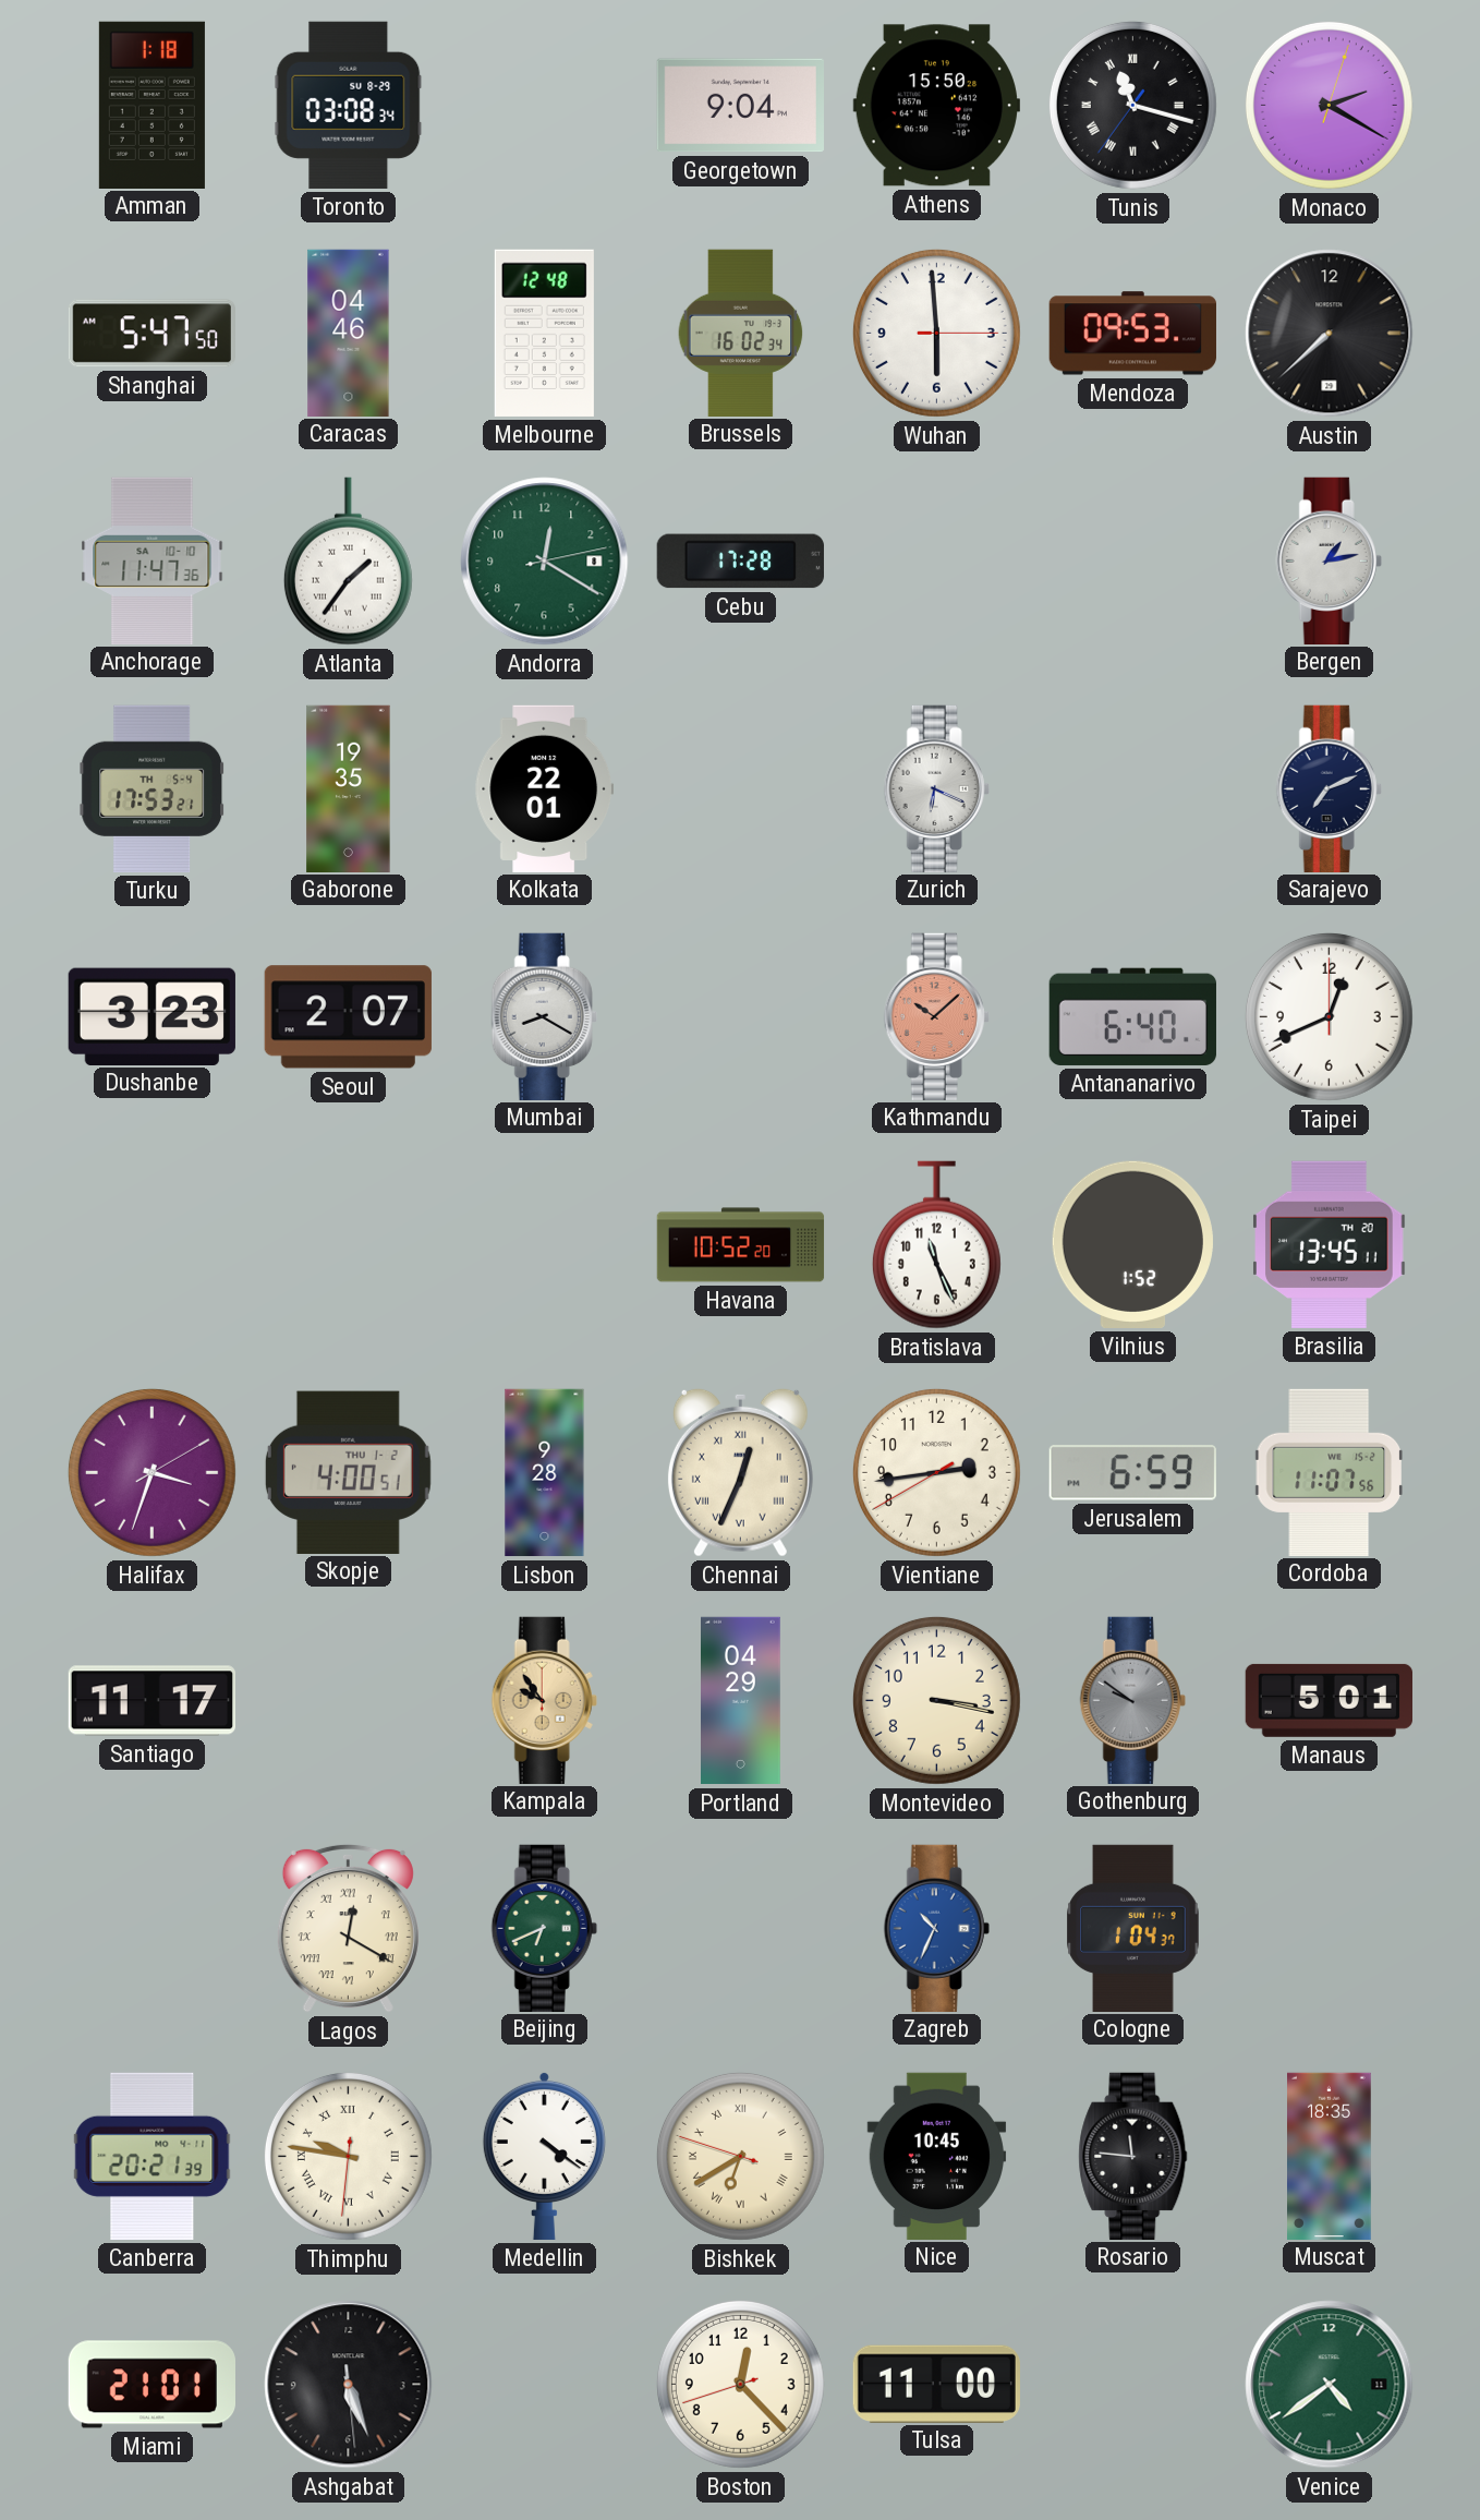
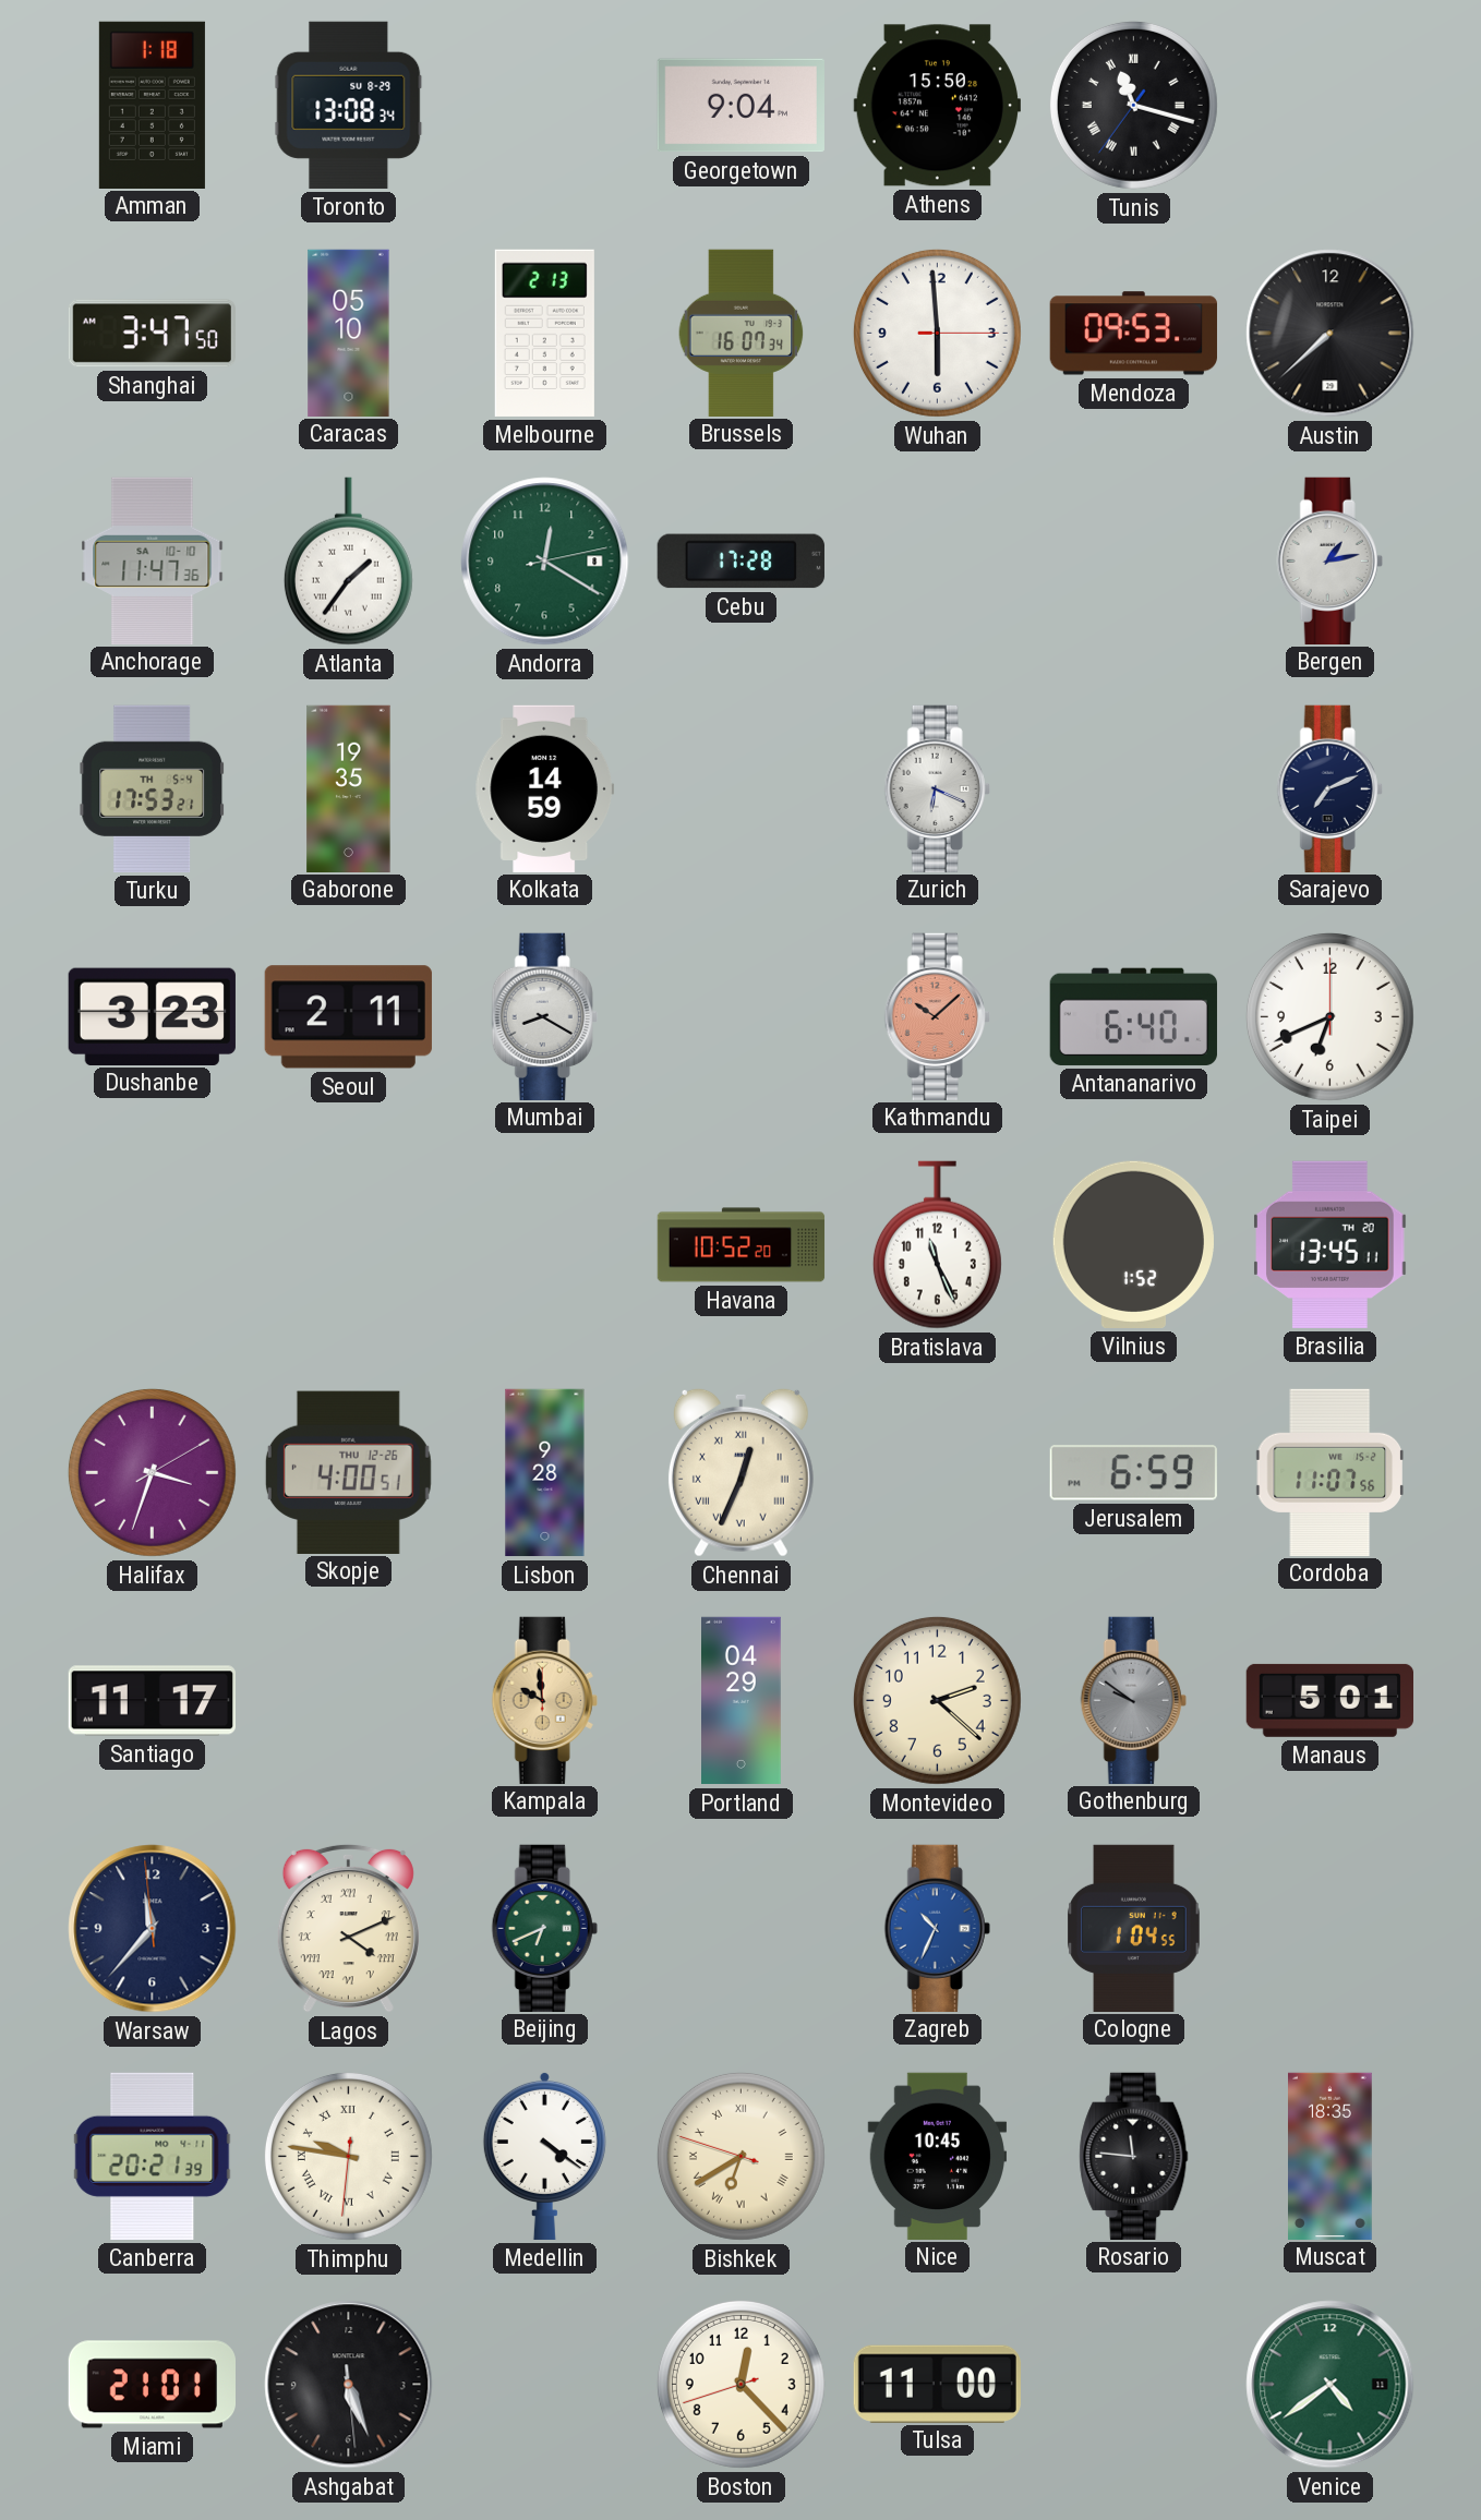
Toronto: 03:08 -> 13:08 (349, 105)
Monaco: 2:20 -> none (1329, 105)
Shanghai: 5:47 -> 3:47 (152, 334)
Caracas: 04:46 -> 05:10 (349, 333)
Melbourne: 12:48 -> 2:13 (544, 333)
Brussels: 16:02 -> 16:07 (742, 333)
Kolkata: 22:01 -> 14:59 (544, 788)
Seoul: 2:07 -> 2:11 (348, 1017)
Taipei: 12:41 -> 6:41 (1329, 1016)
Skopje date: THU 1-2 -> THU 12-26 (348, 1472)
Vientiane: 2:43 -> none (936, 1472)
Kampala: 9:54 -> 9:59 (544, 1700)
Montevideo: 3:17 -> 2:22 (937, 1700)
Warsaw: none -> 11:36 (153, 1929)
Lagos: 12:20 -> 4:11 (348, 1928)
Cologne: 1:04:37 -> 1:04:55 (1134, 1928)
